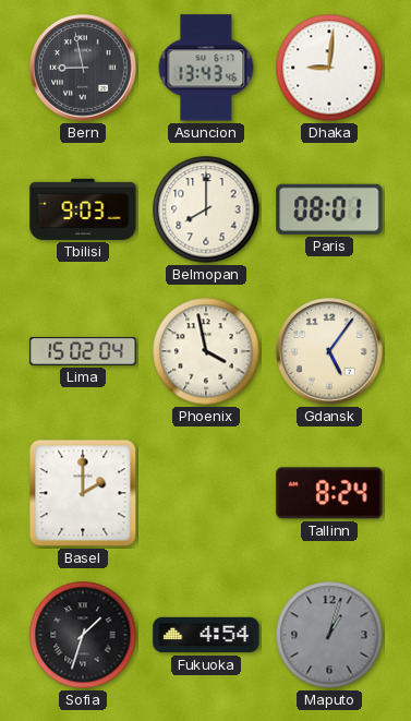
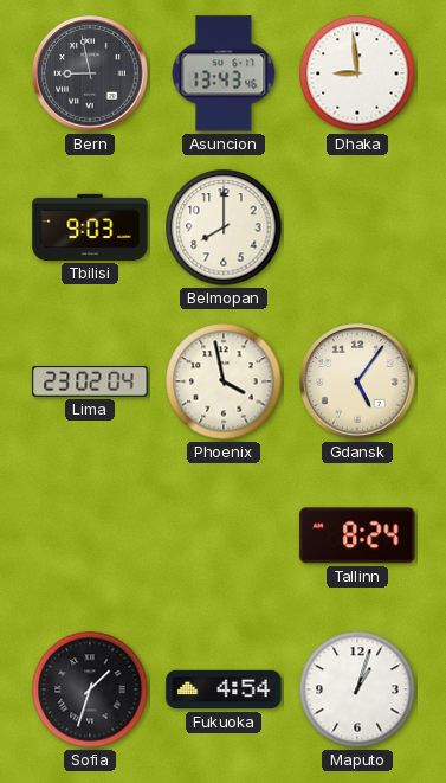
Dhaka: 9:01 -> 8:59 (357, 73)
Paris: 08:01 -> none (329, 209)
Lima: 15:02 -> 23:02 (90, 381)
Basel: 2:00 -> none (83, 493)
Maputo dial: grey -> white (357, 689)
